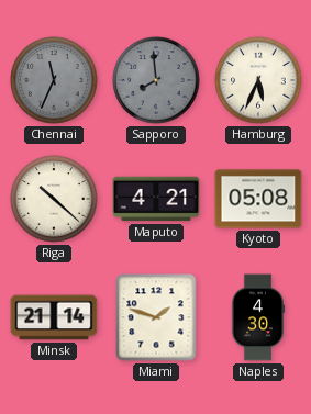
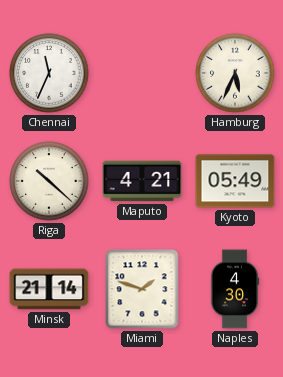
Chennai dial: grey -> white (49, 73)
Sapporo: 7:59 -> none (156, 80)
Kyoto: 05:08 -> 05:49 (235, 181)
